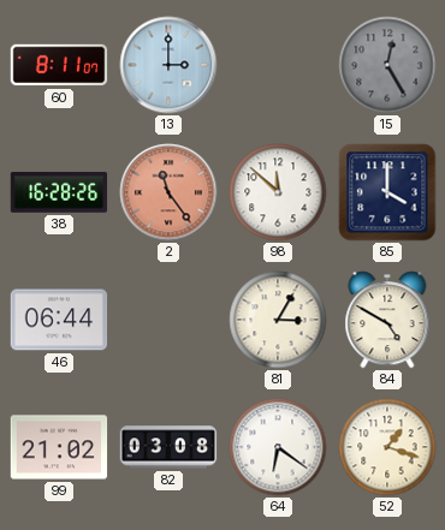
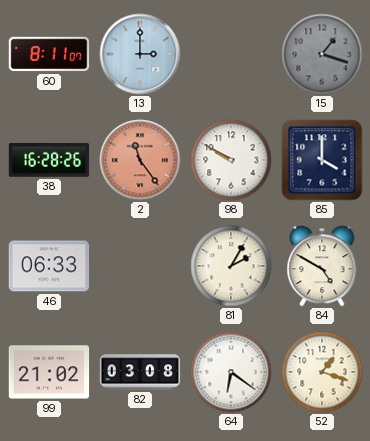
15: 12:25 -> 1:18 (322, 54)
98: 11:52 -> 9:50 (231, 160)
46: 06:44 -> 06:33 (49, 266)
81: 3:05 -> 2:05 (231, 266)
